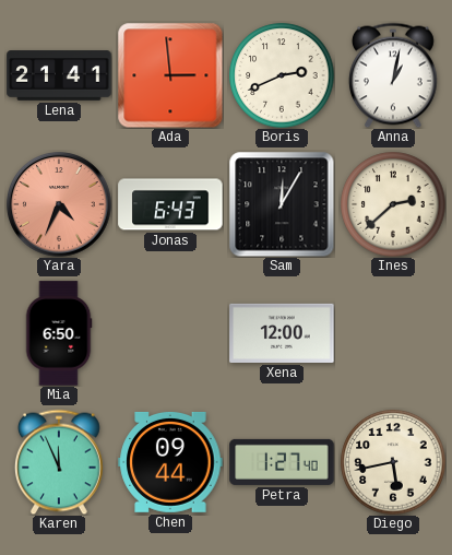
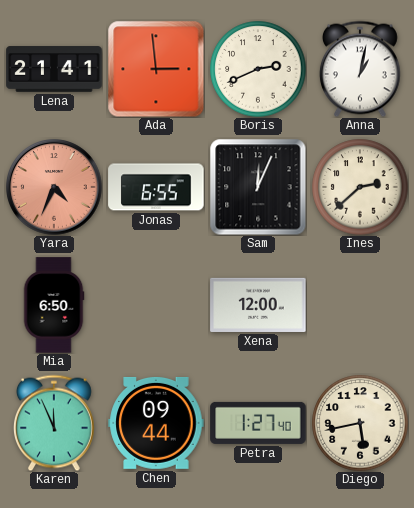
Jonas: 6:43 -> 6:55 (156, 187)
Sam: 12:05 -> 12:04 (258, 187)
